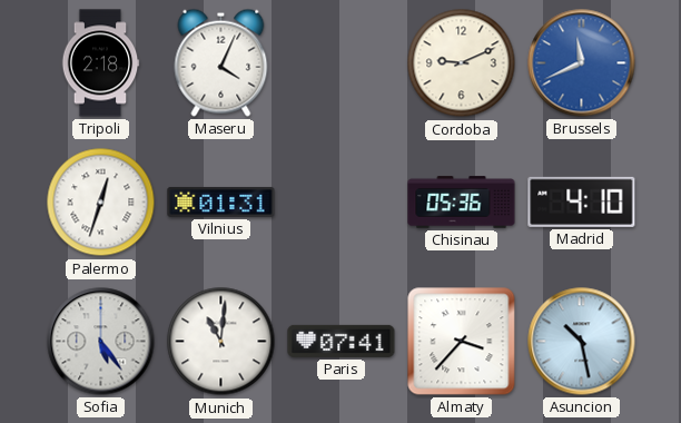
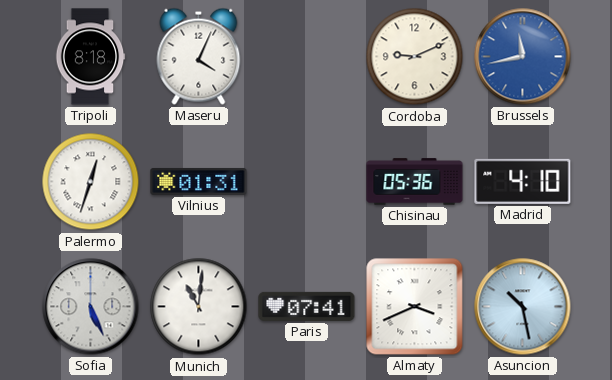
Tripoli: 2:18 -> 8:18 (90, 57)
Brussels: 11:41 -> 11:43 (523, 57)
Sofia: 5:24 -> 5:26 (91, 307)
Almaty: 3:37 -> 3:41 (415, 307)
